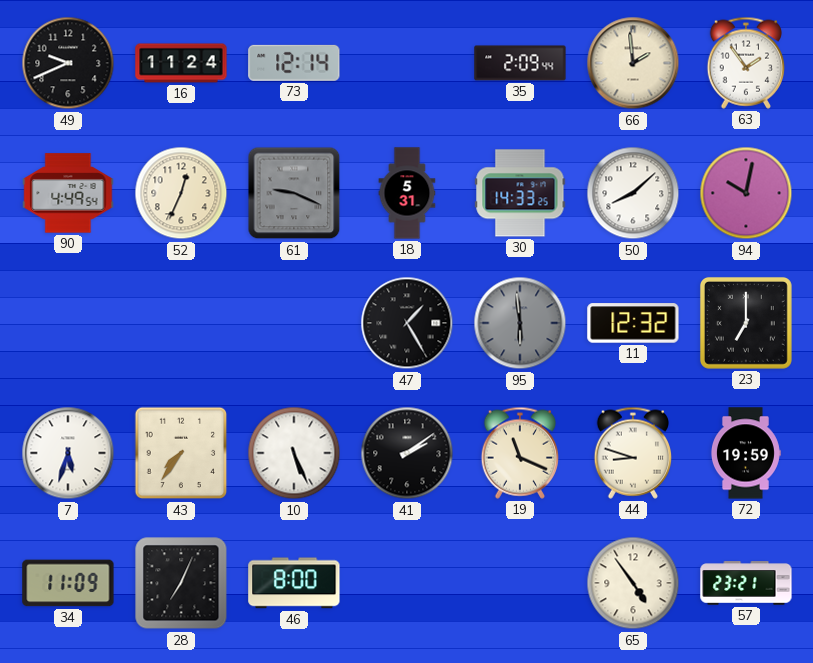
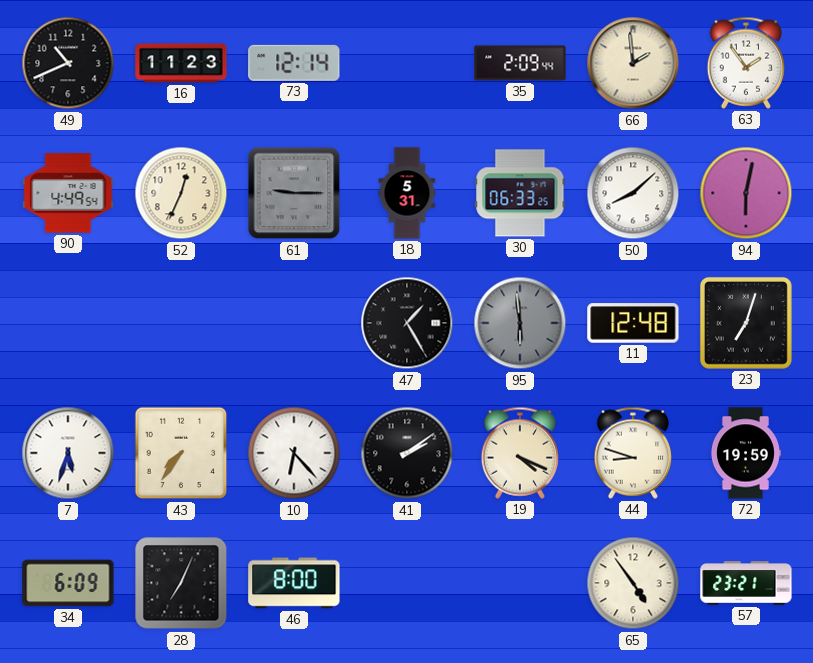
49: 9:41 -> 10:41 (68, 63)
16: 11:24 -> 11:23 (181, 63)
61: 9:19 -> 9:15 (294, 193)
30: 14:33 -> 06:33 (520, 193)
94: 10:02 -> 6:02 (746, 193)
11: 12:32 -> 12:48 (633, 323)
23: 7:00 -> 7:03 (746, 323)
10: 5:26 -> 6:23 (294, 453)
19: 11:19 -> 4:19 (519, 453)
34: 11:09 -> 6:09 (68, 583)
